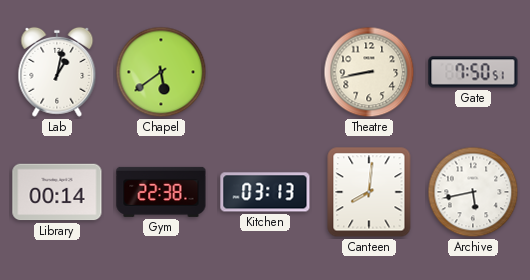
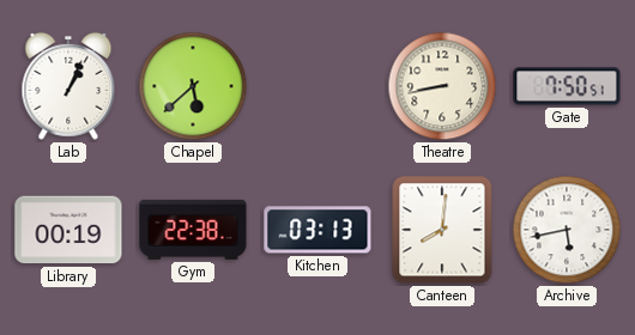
Lab: 1:02 -> 1:04 (68, 86)
Chapel: 5:39 -> 5:38 (193, 86)
Library: 00:14 -> 00:19 (68, 230)
